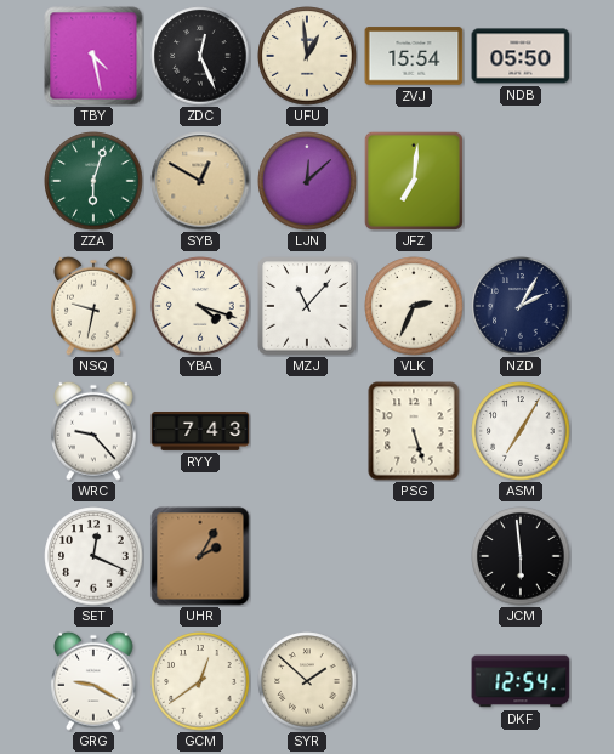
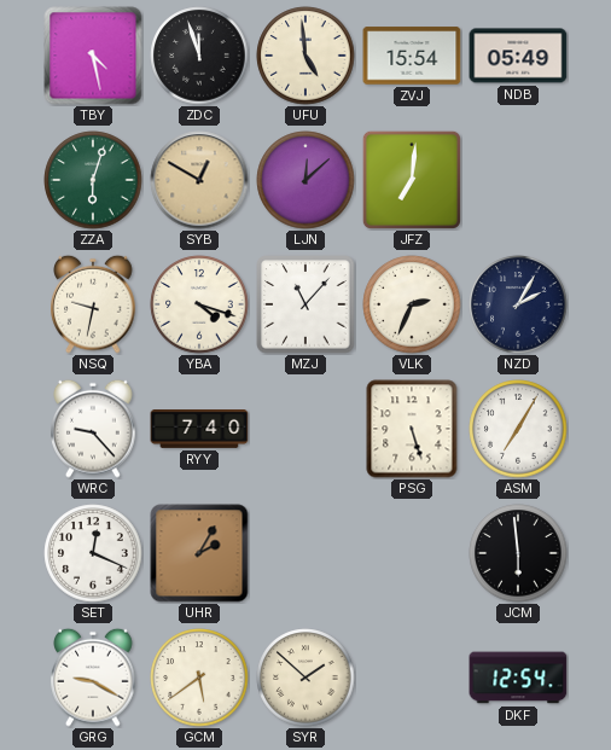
ZDC: 12:26 -> 11:57 (199, 56)
UFU: 12:59 -> 4:59 (305, 56)
NDB: 05:50 -> 05:49 (518, 56)
RYY: 7:43 -> 7:40 (199, 430)
GCM: 12:39 -> 5:39 (199, 678)
